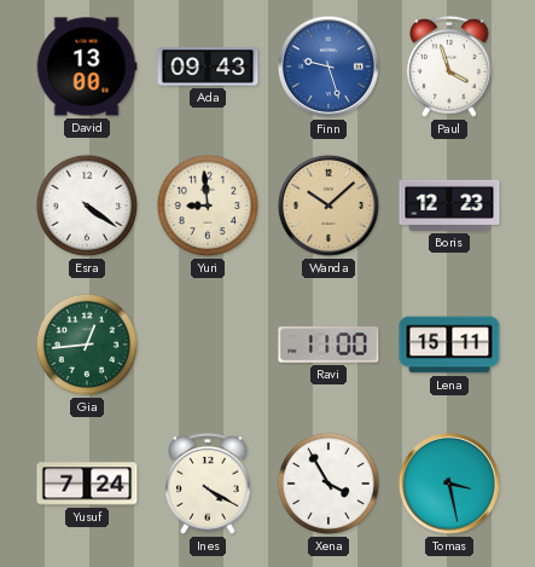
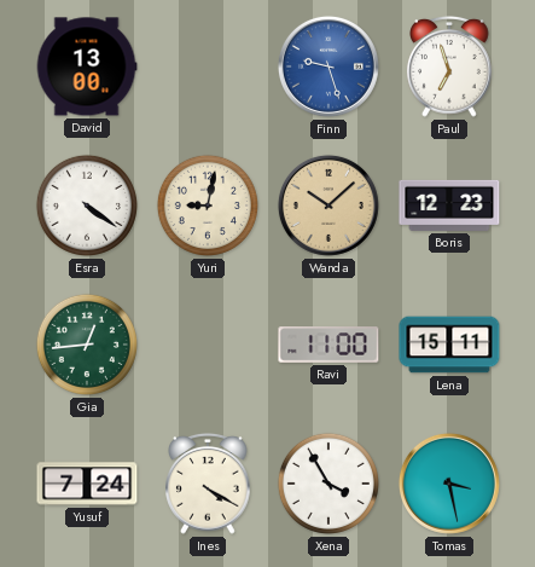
Ada: 09:43 -> none (208, 66)
Paul: 3:57 -> 6:57 (449, 66)
Yuri: 8:59 -> 9:02 (208, 206)
